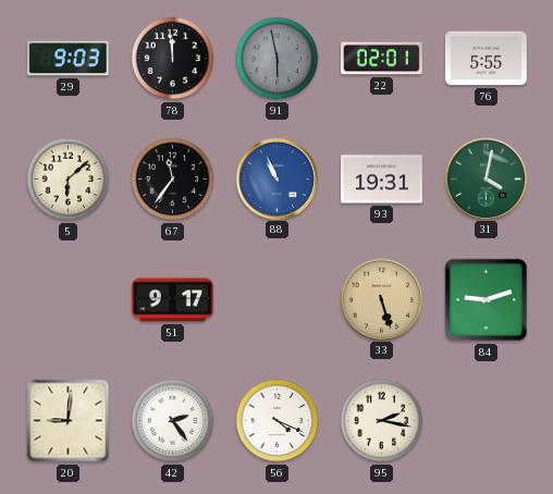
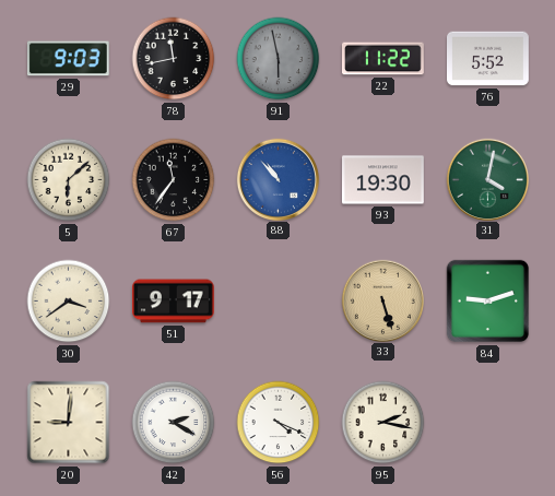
78: 11:59 -> 11:43 (174, 59)
22: 02:01 -> 11:22 (383, 59)
76: 5:55 -> 5:52 (488, 59)
88: 10:56 -> 10:53 (277, 179)
93: 19:31 -> 19:30 (383, 180)
30: none -> 3:39 (69, 302)
42: 2:24 -> 2:20 (174, 423)
